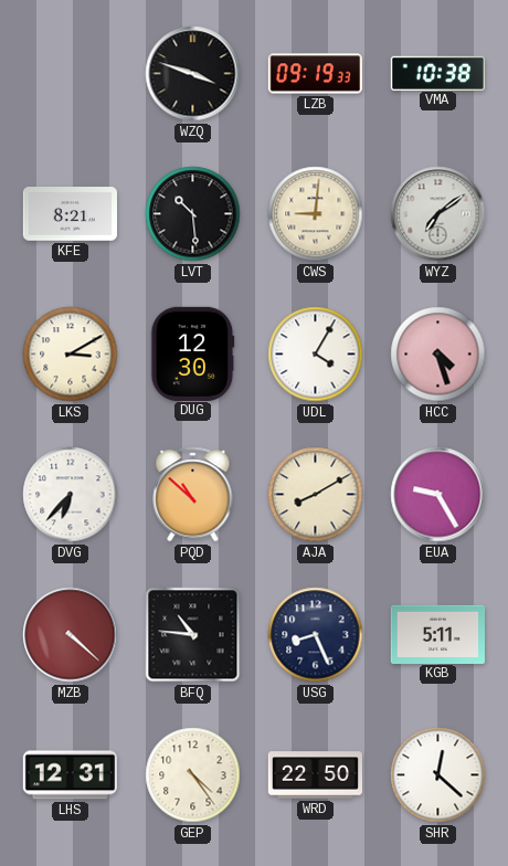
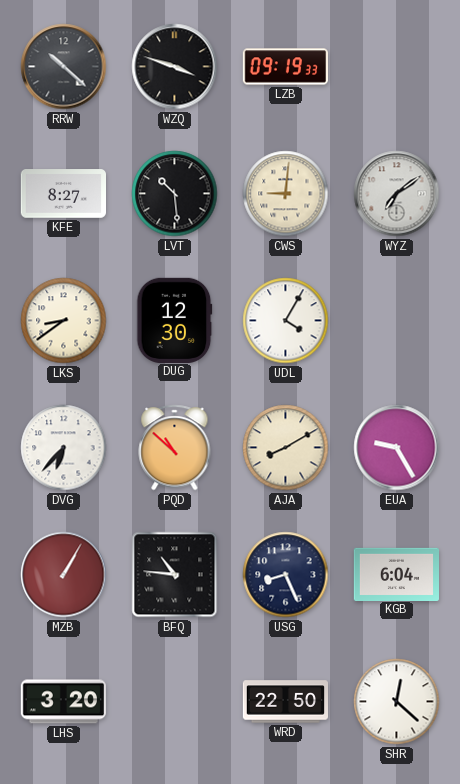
RRW: none -> 10:22 (64, 67)
VMA: 10:38 -> none (437, 73)
KFE: 8:21 -> 8:27 (63, 194)
LKS: 3:10 -> 8:39 (64, 321)
HCC: 4:27 -> none (438, 355)
MZB: 4:22 -> 1:05 (64, 575)
KGB: 5:11 -> 6:04 (396, 574)
LHS: 12:31 -> 3:20 (63, 702)
GEP: 4:24 -> none (193, 775)
